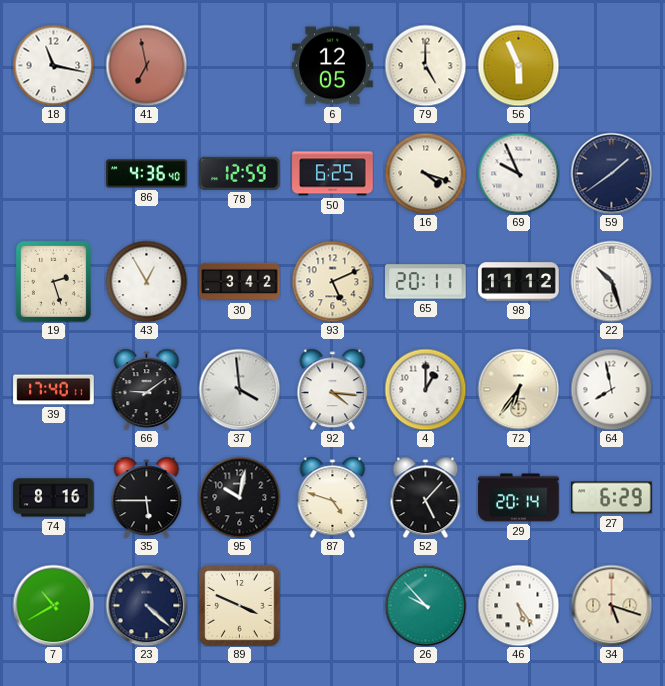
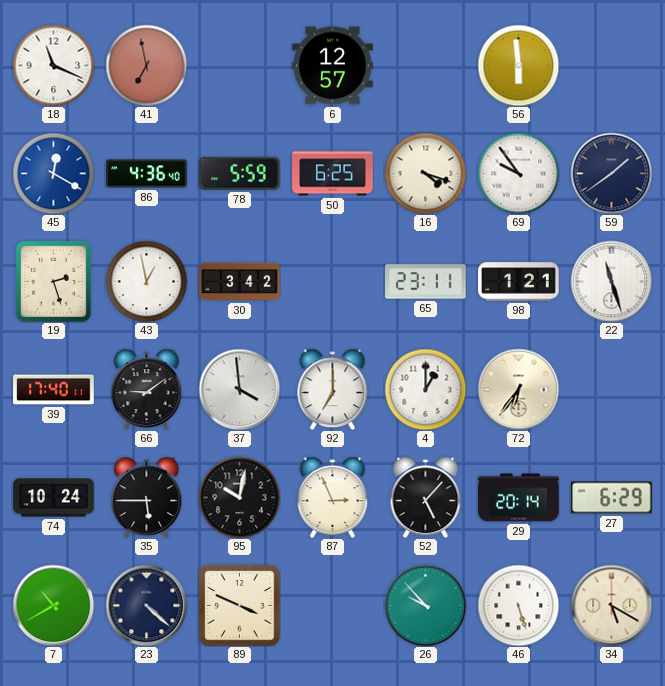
18: 11:17 -> 11:19 (53, 65)
6: 12:05 -> 12:57 (333, 66)
79: 5:00 -> none (425, 65)
56: 5:56 -> 5:59 (518, 65)
45: none -> 12:20 (53, 173)
78: 12:59 -> 5:59 (240, 173)
69: 9:56 -> 9:54 (518, 173)
43: 12:55 -> 12:58 (146, 281)
93: 5:11 -> none (332, 281)
65: 20:11 -> 23:11 (426, 282)
98: 11:12 -> 1:21 (519, 282)
22: 10:27 -> 11:27 (611, 281)
92: 4:16 -> 7:00 (333, 389)
64: 7:58 -> none (611, 389)
74: 8:16 -> 10:24 (54, 498)
87: 4:48 -> 2:56 (333, 497)
46: 5:24 -> 5:27 (518, 605)
34: 5:18 -> 5:20 (611, 605)
